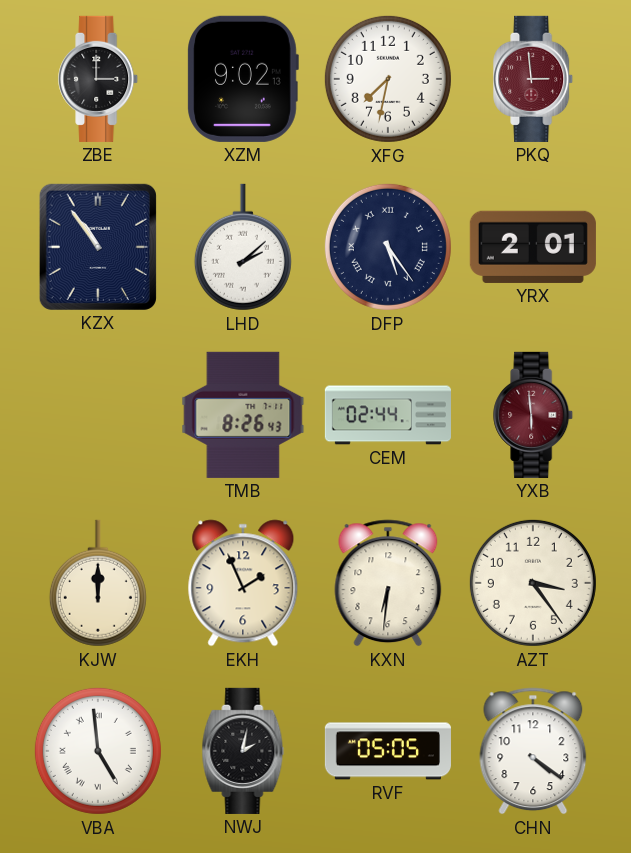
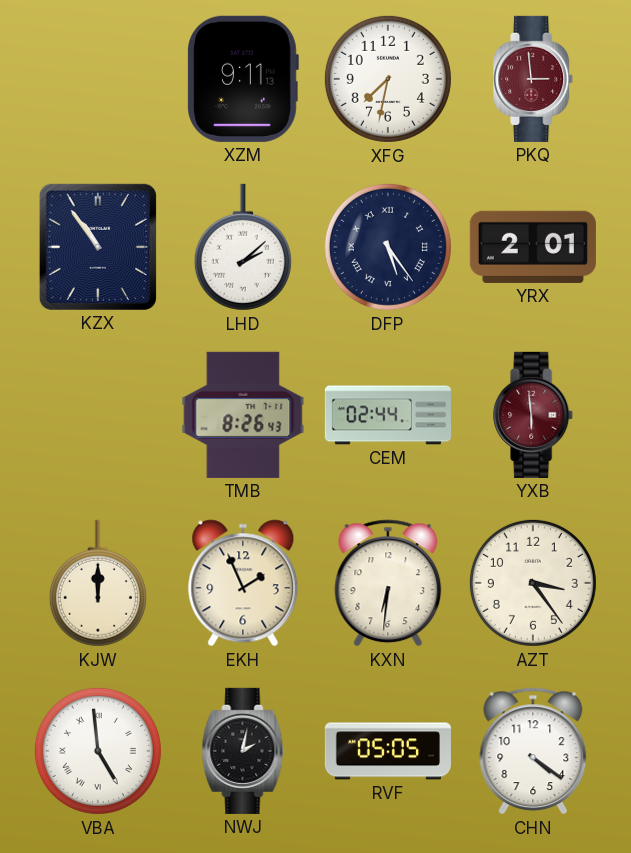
ZBE: 3:00 -> none (99, 79)
XZM: 9:02 -> 9:11 (243, 79)
